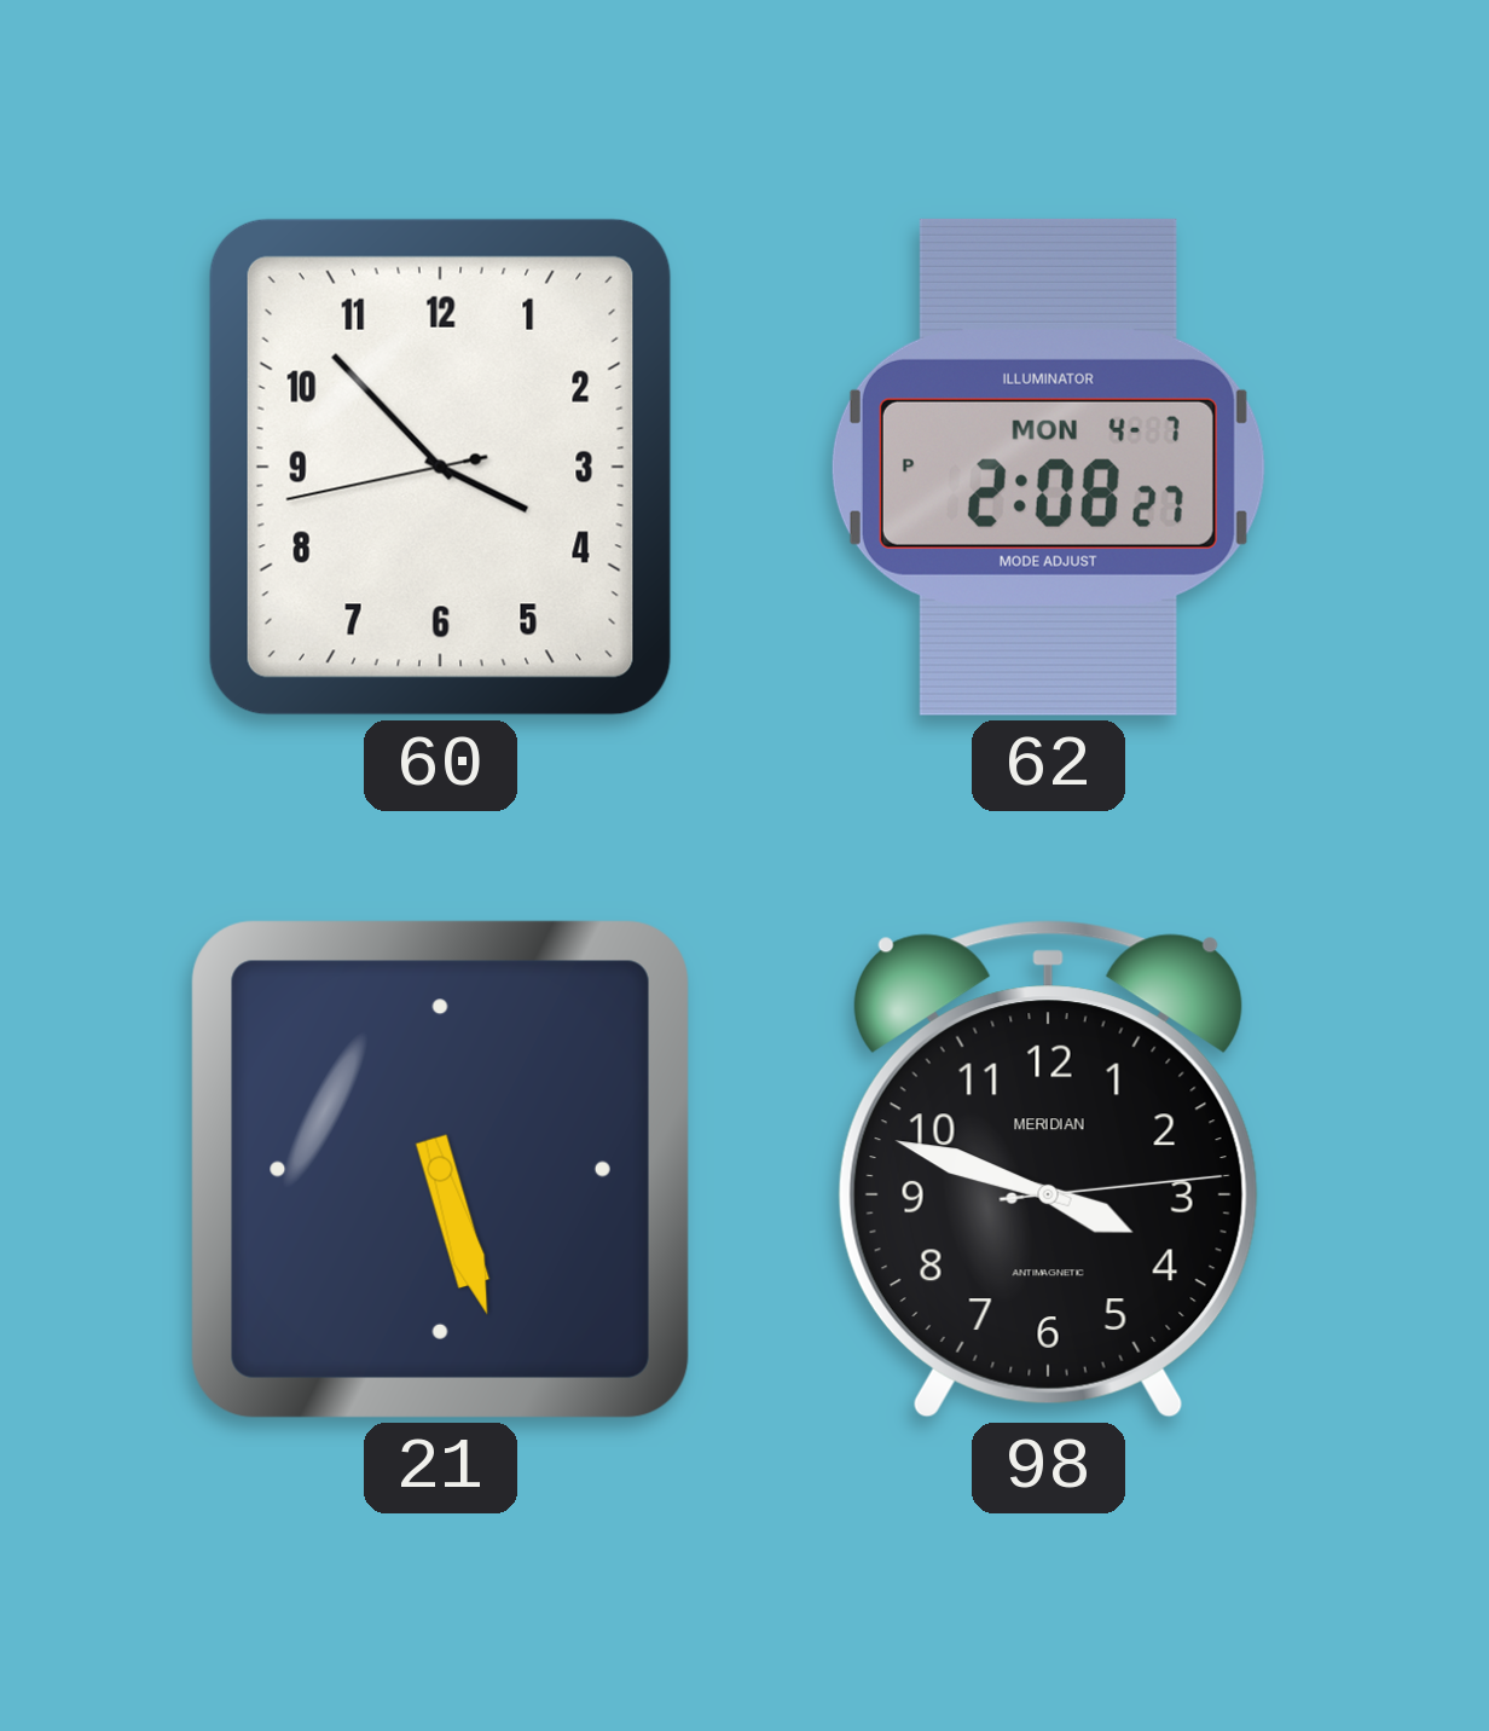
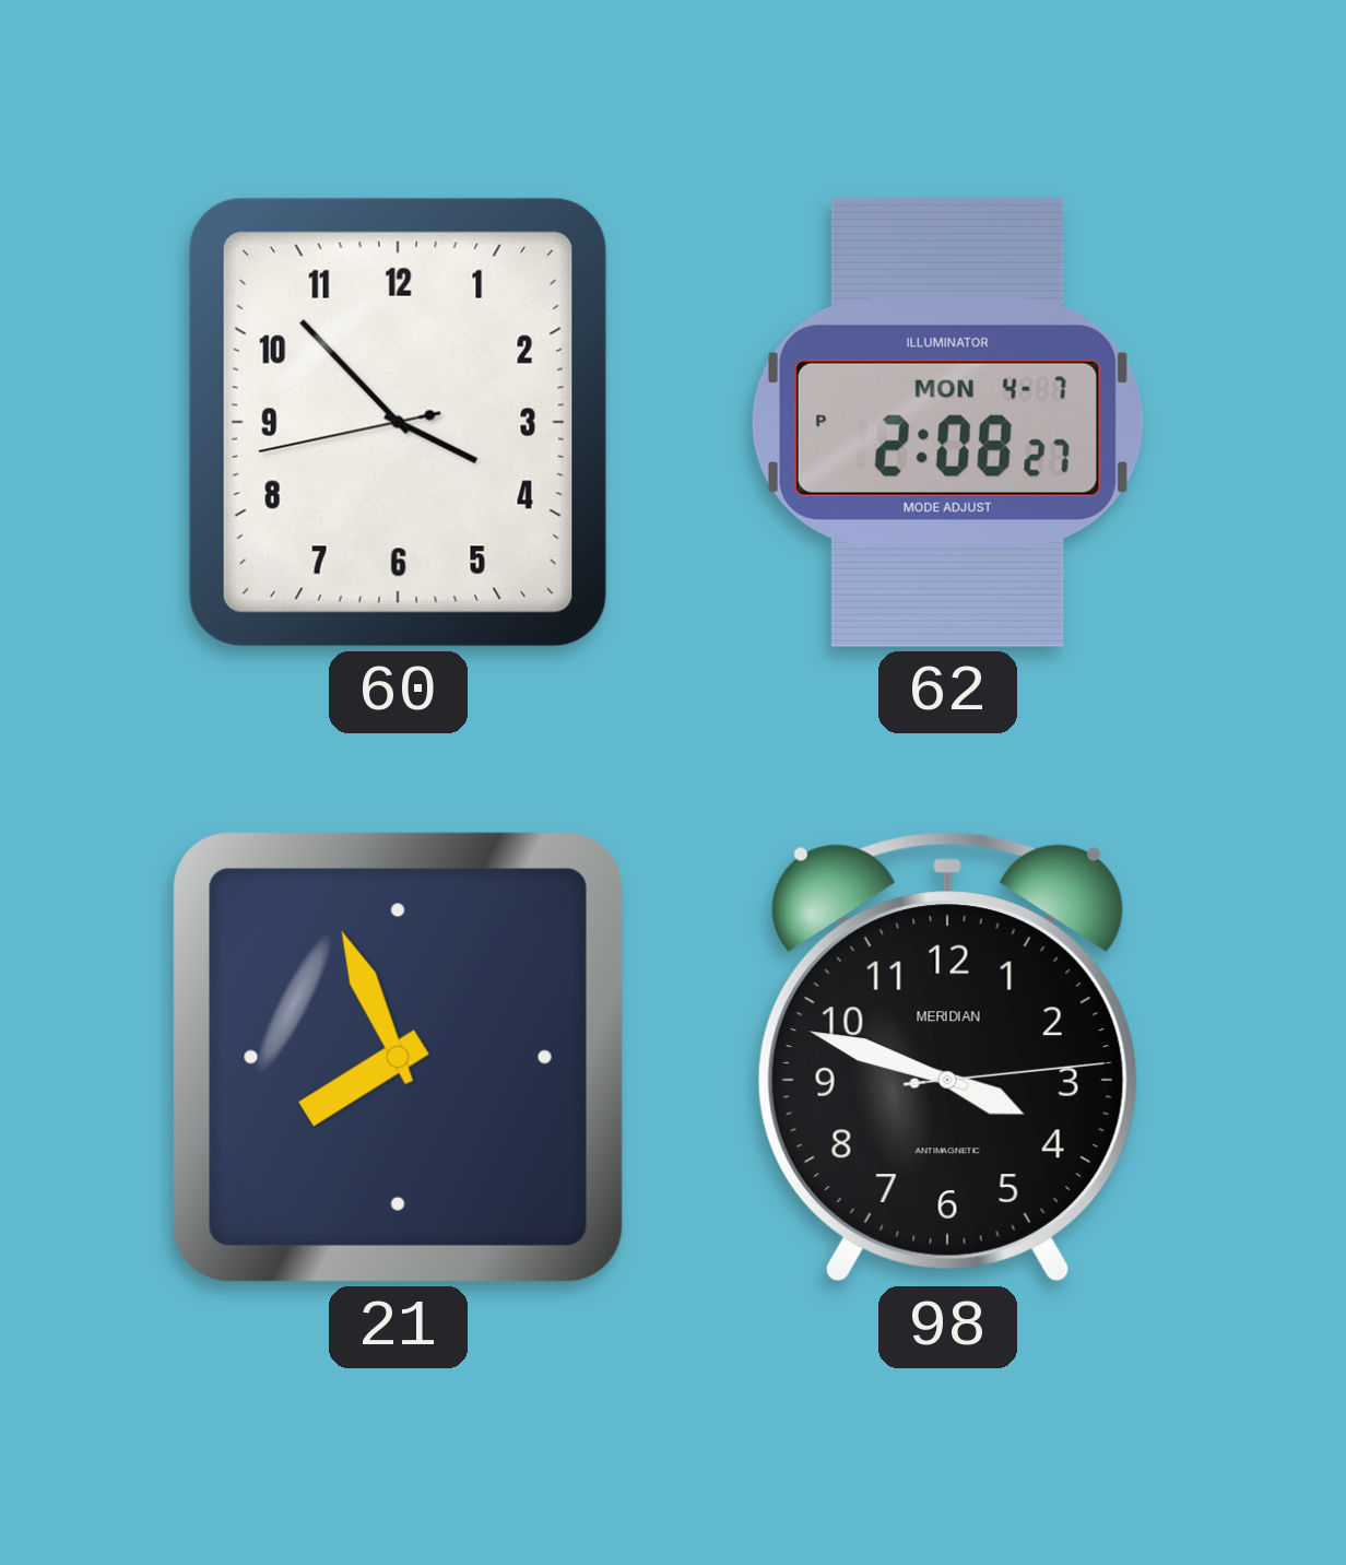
21: 5:27 -> 7:56 (398, 1057)
